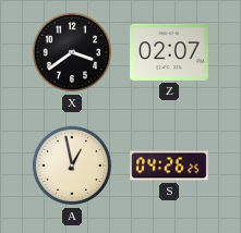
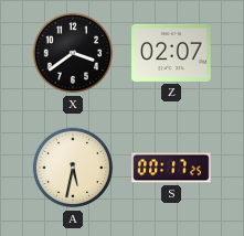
A: 12:58 -> 5:32 (73, 168)
S: 04:26 -> 00:17 (171, 168)
